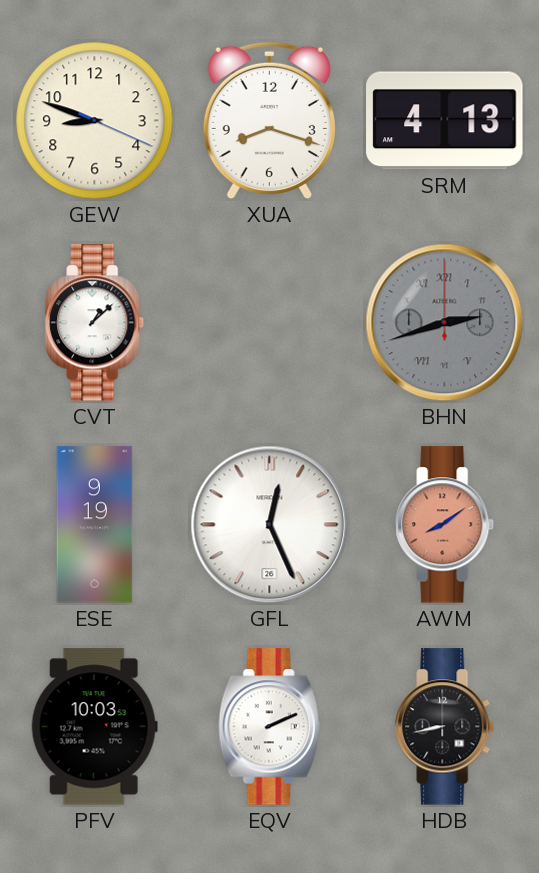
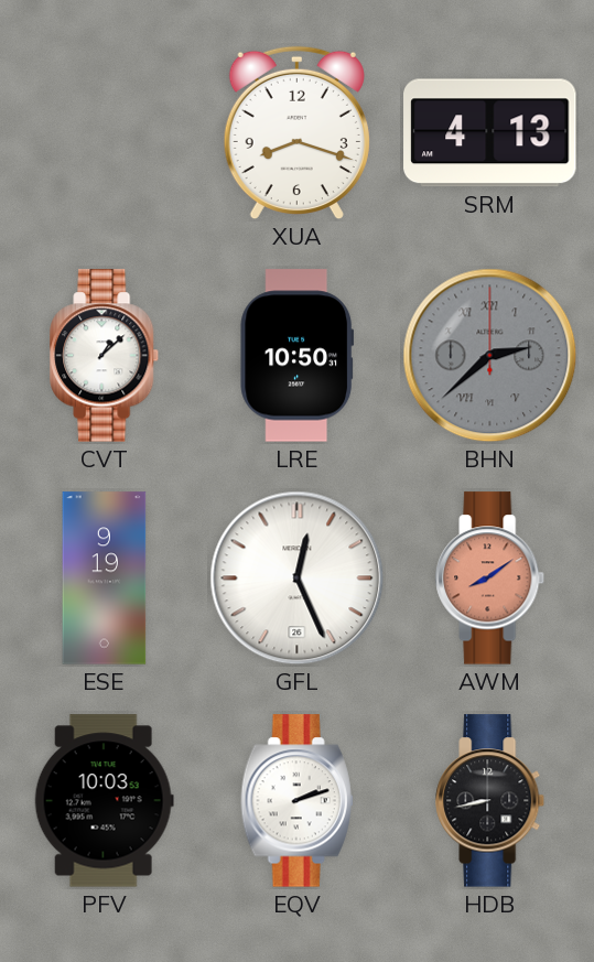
GEW: 8:48 -> none (95, 121)
LRE: none -> 10:50 (298, 356)
BHN: 2:42 -> 2:38 (490, 356)
EQV: 2:11 -> 2:12 (298, 801)
